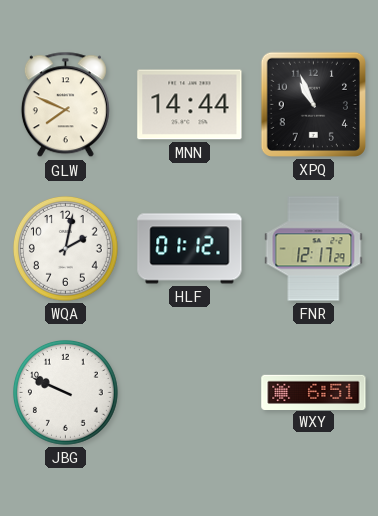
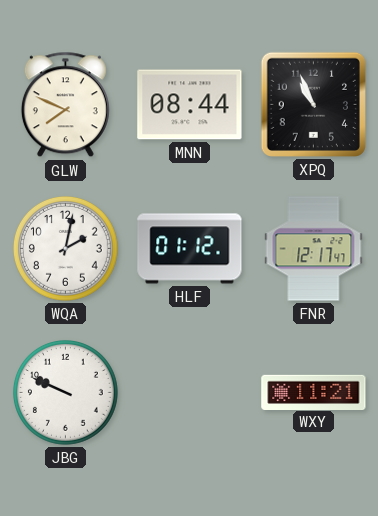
MNN: 14:44 -> 08:44 (190, 105)
FNR: 12:17:29 -> 12:17:47 (314, 249)
WXY: 6:51 -> 11:21 (314, 392)
